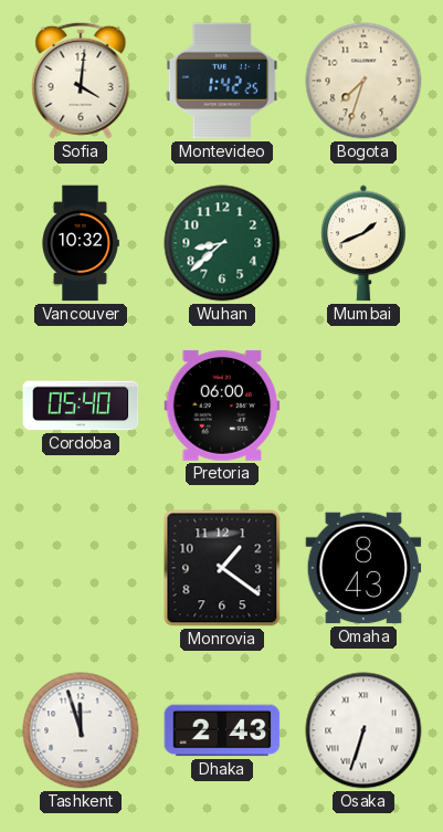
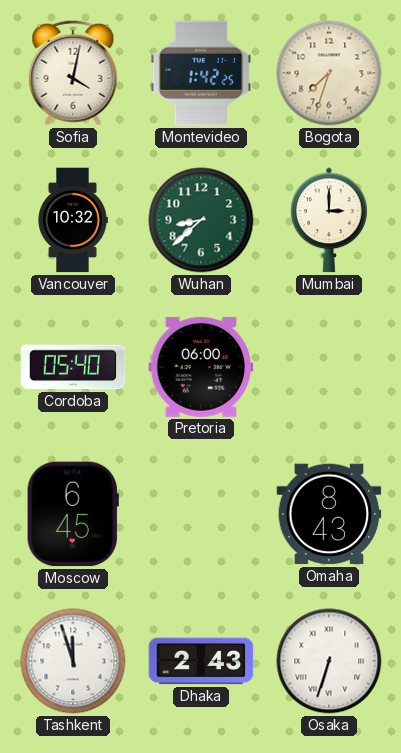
Sofia: 4:01 -> 4:02 (73, 73)
Mumbai: 1:41 -> 3:00 (329, 220)
Moscow: none -> 6:45 (73, 514)
Monrovia: 1:21 -> none (222, 568)
